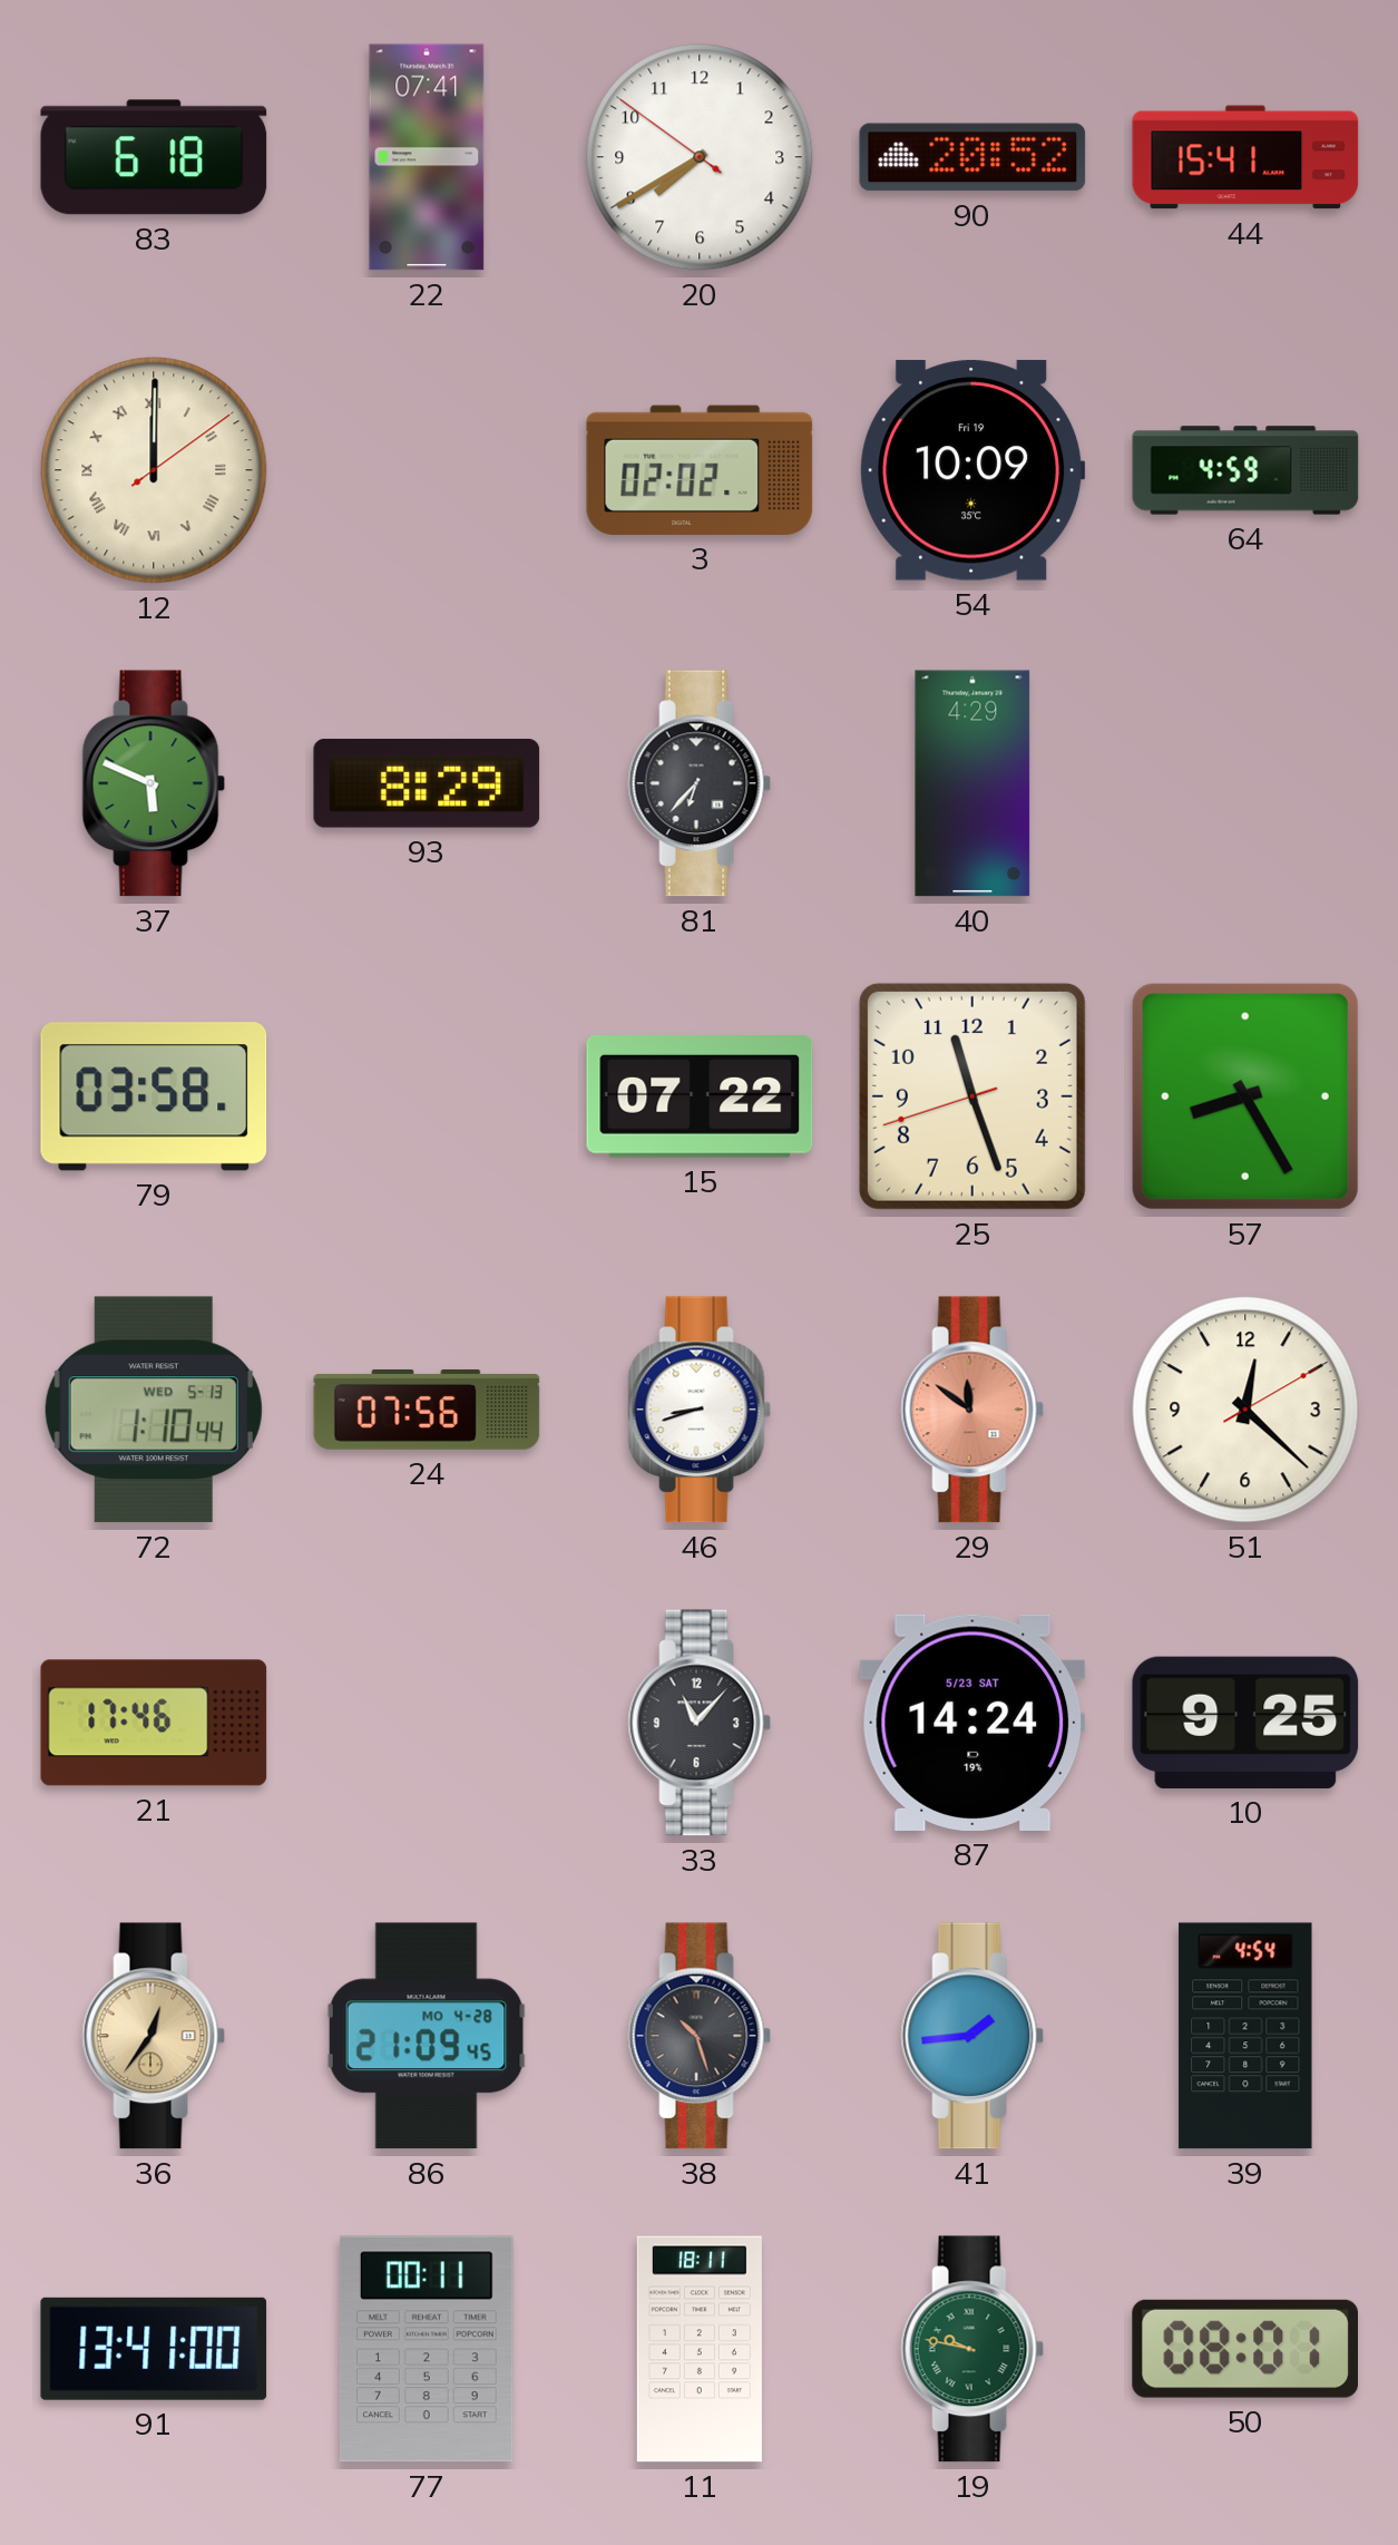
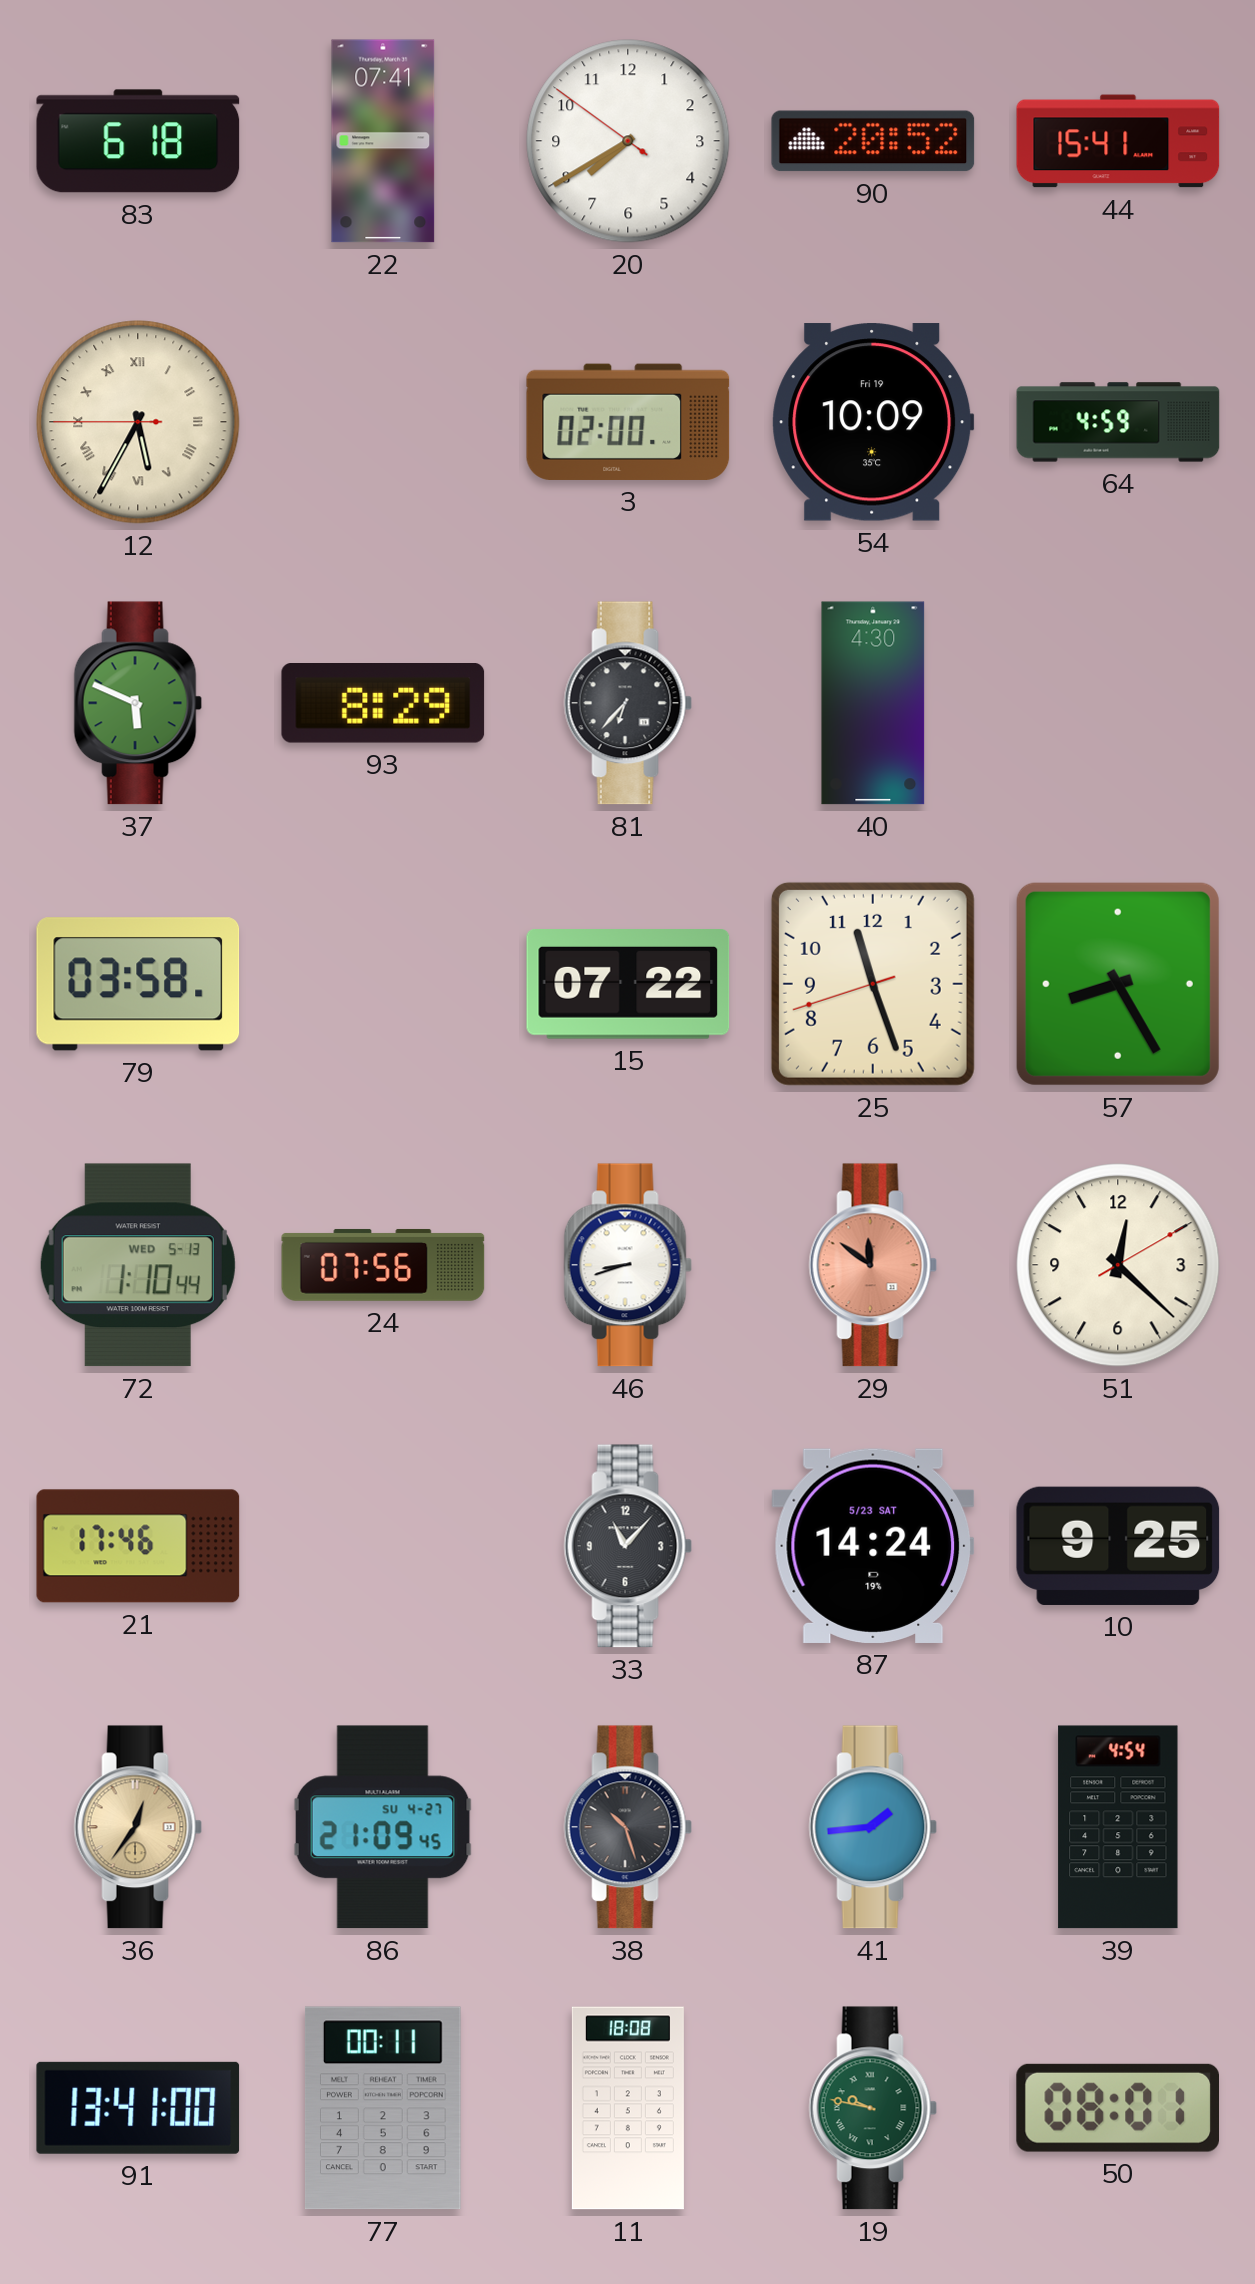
12: 12:00 -> 5:34 (138, 422)
3: 02:02 -> 02:00 (628, 422)
40: 4:29 -> 4:30 (873, 703)
86 date: MO 4-28 -> SU 4-27 (383, 1827)
11: 18:11 -> 18:08 (628, 2108)
